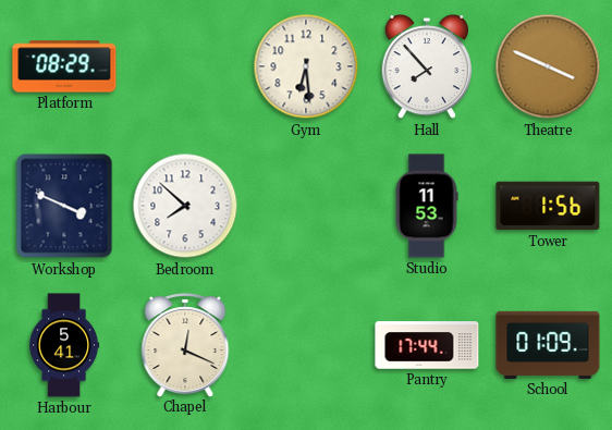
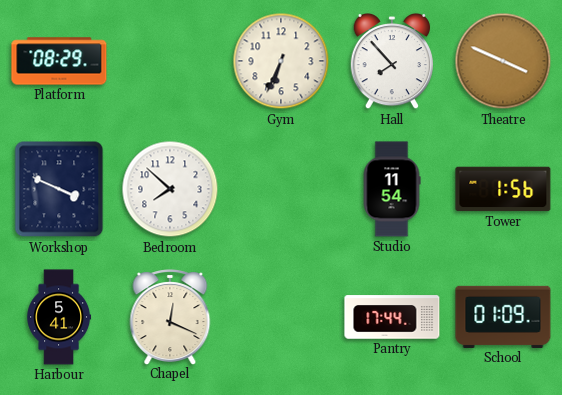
Gym: 6:29 -> 6:34 (281, 61)
Studio: 11:53 -> 11:54 (392, 189)
